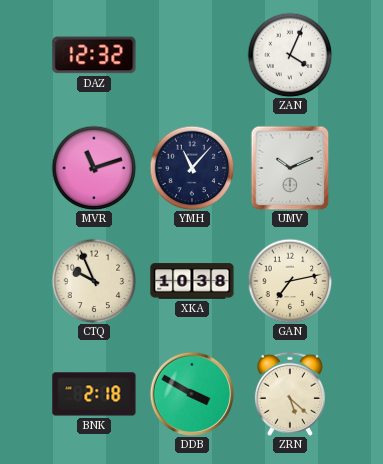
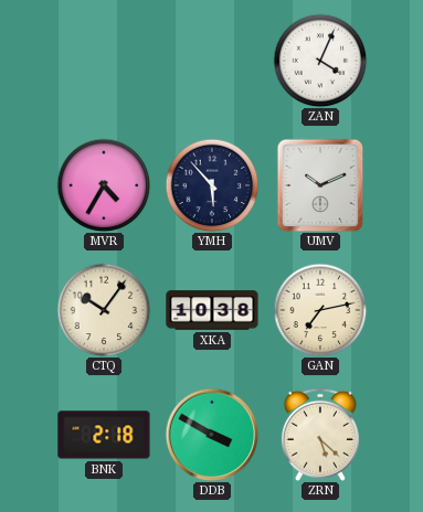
DAZ: 12:32 -> none (94, 55)
MVR: 11:12 -> 4:35 (104, 185)
YMH: 11:07 -> 5:53 (212, 185)
CTQ: 9:56 -> 10:06 (104, 310)
